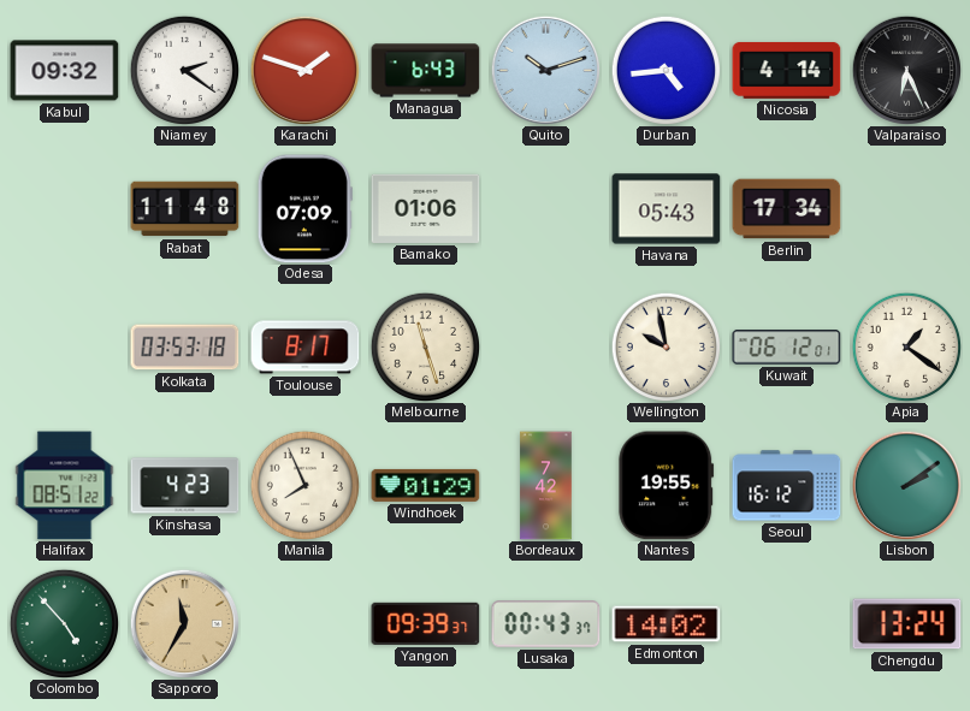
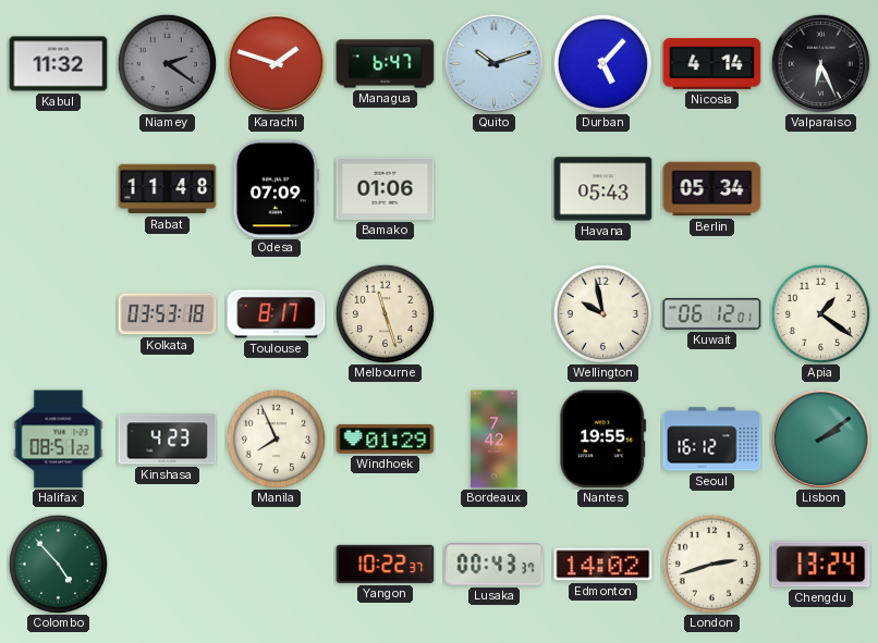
Kabul: 09:32 -> 11:32 (59, 64)
Niamey dial: white -> grey (167, 63)
Managua: 6:43 -> 6:47 (386, 64)
Durban: 4:44 -> 5:07 (602, 63)
Berlin: 17:34 -> 05:34 (712, 189)
Sapporo: 11:35 -> none (184, 623)
Yangon: 09:39 -> 10:22 (386, 564)
London: none -> 2:42 (711, 564)
